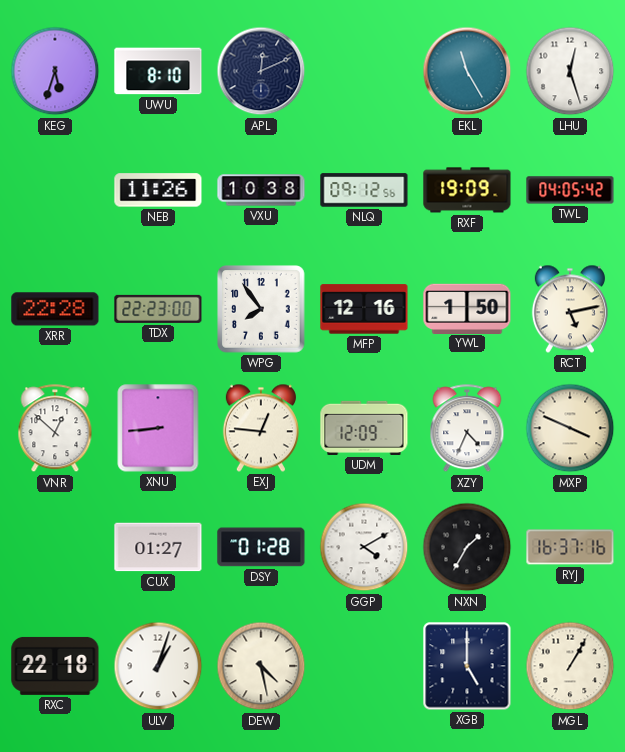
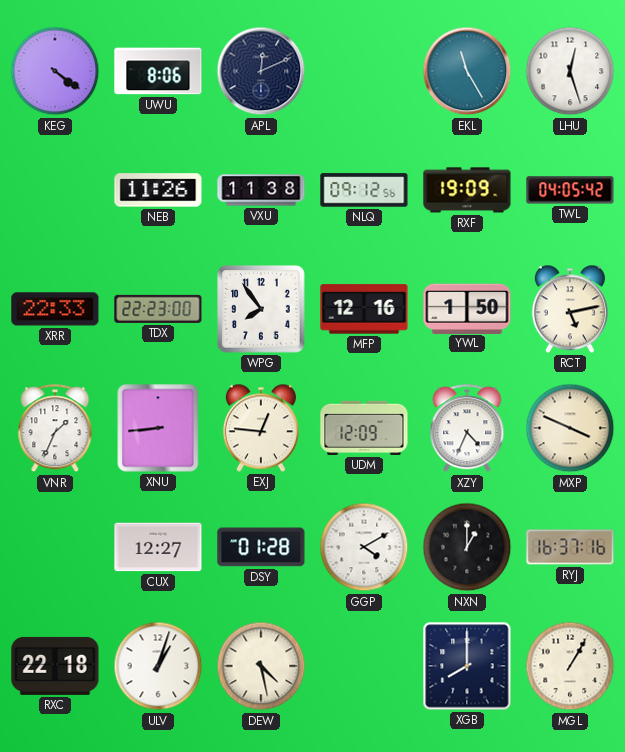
KEG: 5:33 -> 4:21 (55, 71)
UWU: 8:10 -> 8:06 (158, 71)
VXU: 10:38 -> 11:38 (261, 190)
XRR: 22:28 -> 22:33 (55, 309)
VNR: 12:52 -> 1:34 (55, 429)
CUX: 01:27 -> 12:27 (158, 547)
NXN: 1:35 -> 1:00 (467, 547)
XGB: 5:00 -> 8:00 (467, 666)
